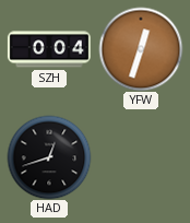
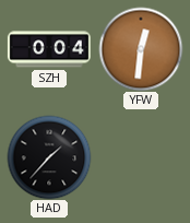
YFW: 12:33 -> 12:31 (141, 49)
HAD: 12:42 -> 1:37 (49, 157)
